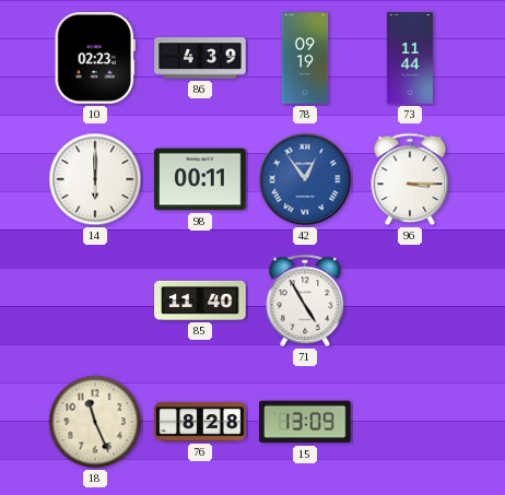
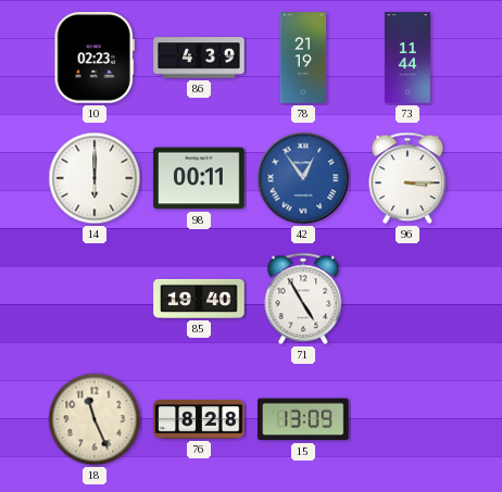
78: 09:19 -> 21:19 (303, 58)
85: 11:40 -> 19:40 (199, 299)
